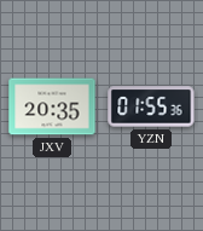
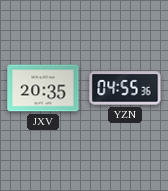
YZN: 01:55 -> 04:55 (125, 88)
